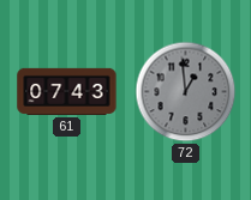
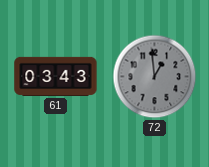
61: 07:43 -> 03:43 (56, 76)
